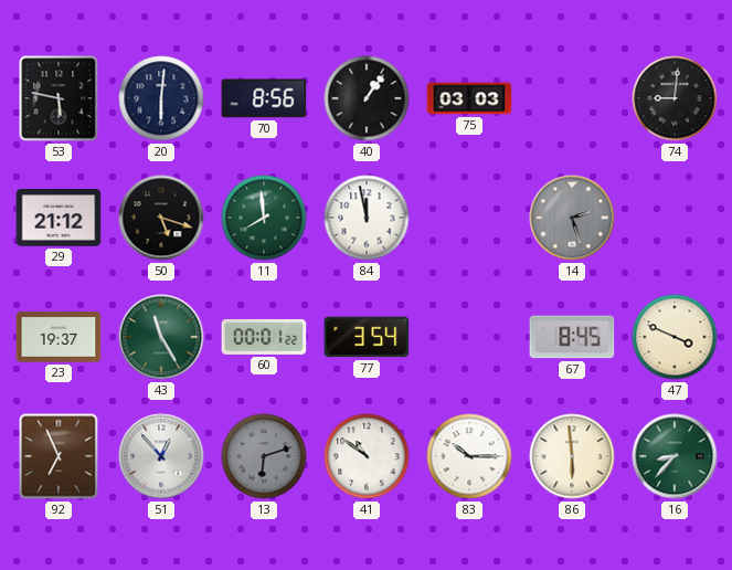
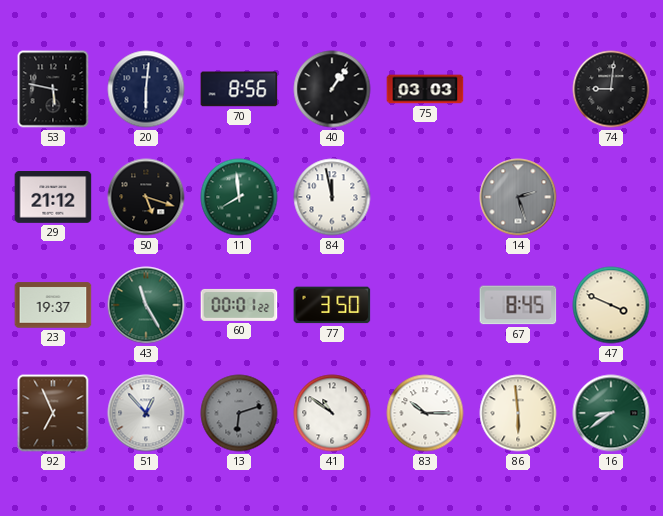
77: 3:54 -> 3:50 (332, 305)
16: 8:37 -> 8:39 (611, 413)
